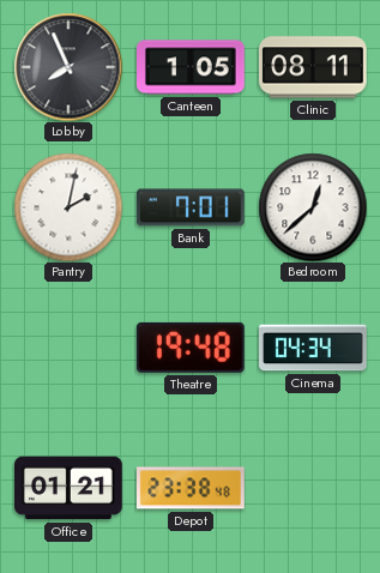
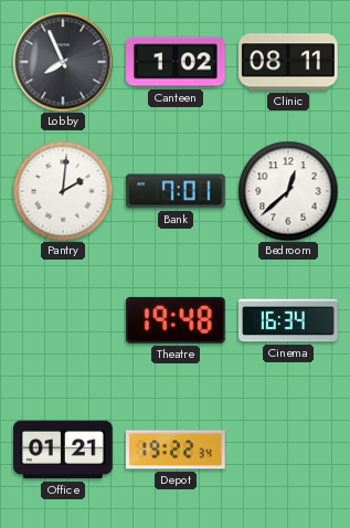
Canteen: 1:05 -> 1:02 (177, 62)
Pantry: 2:02 -> 2:01 (63, 191)
Cinema: 04:34 -> 16:34 (289, 320)
Depot: 23:38 -> 19:22 (176, 450)
